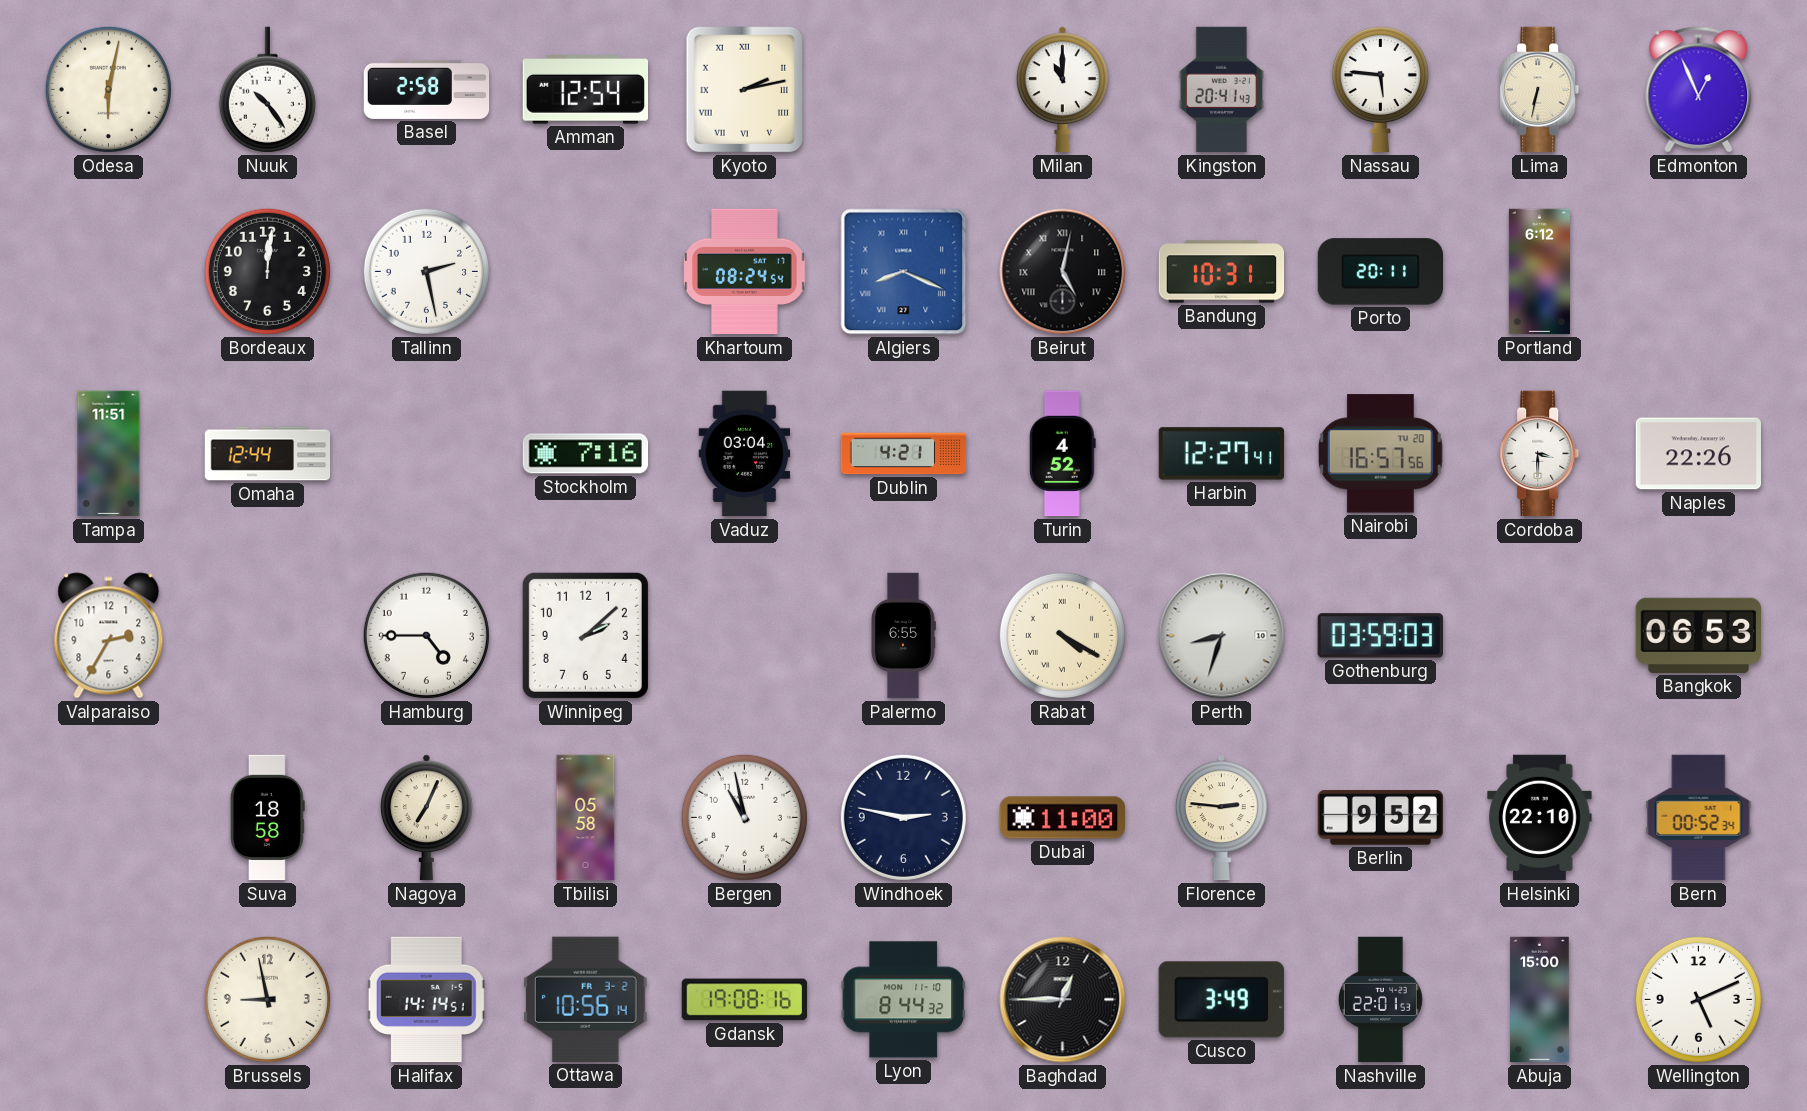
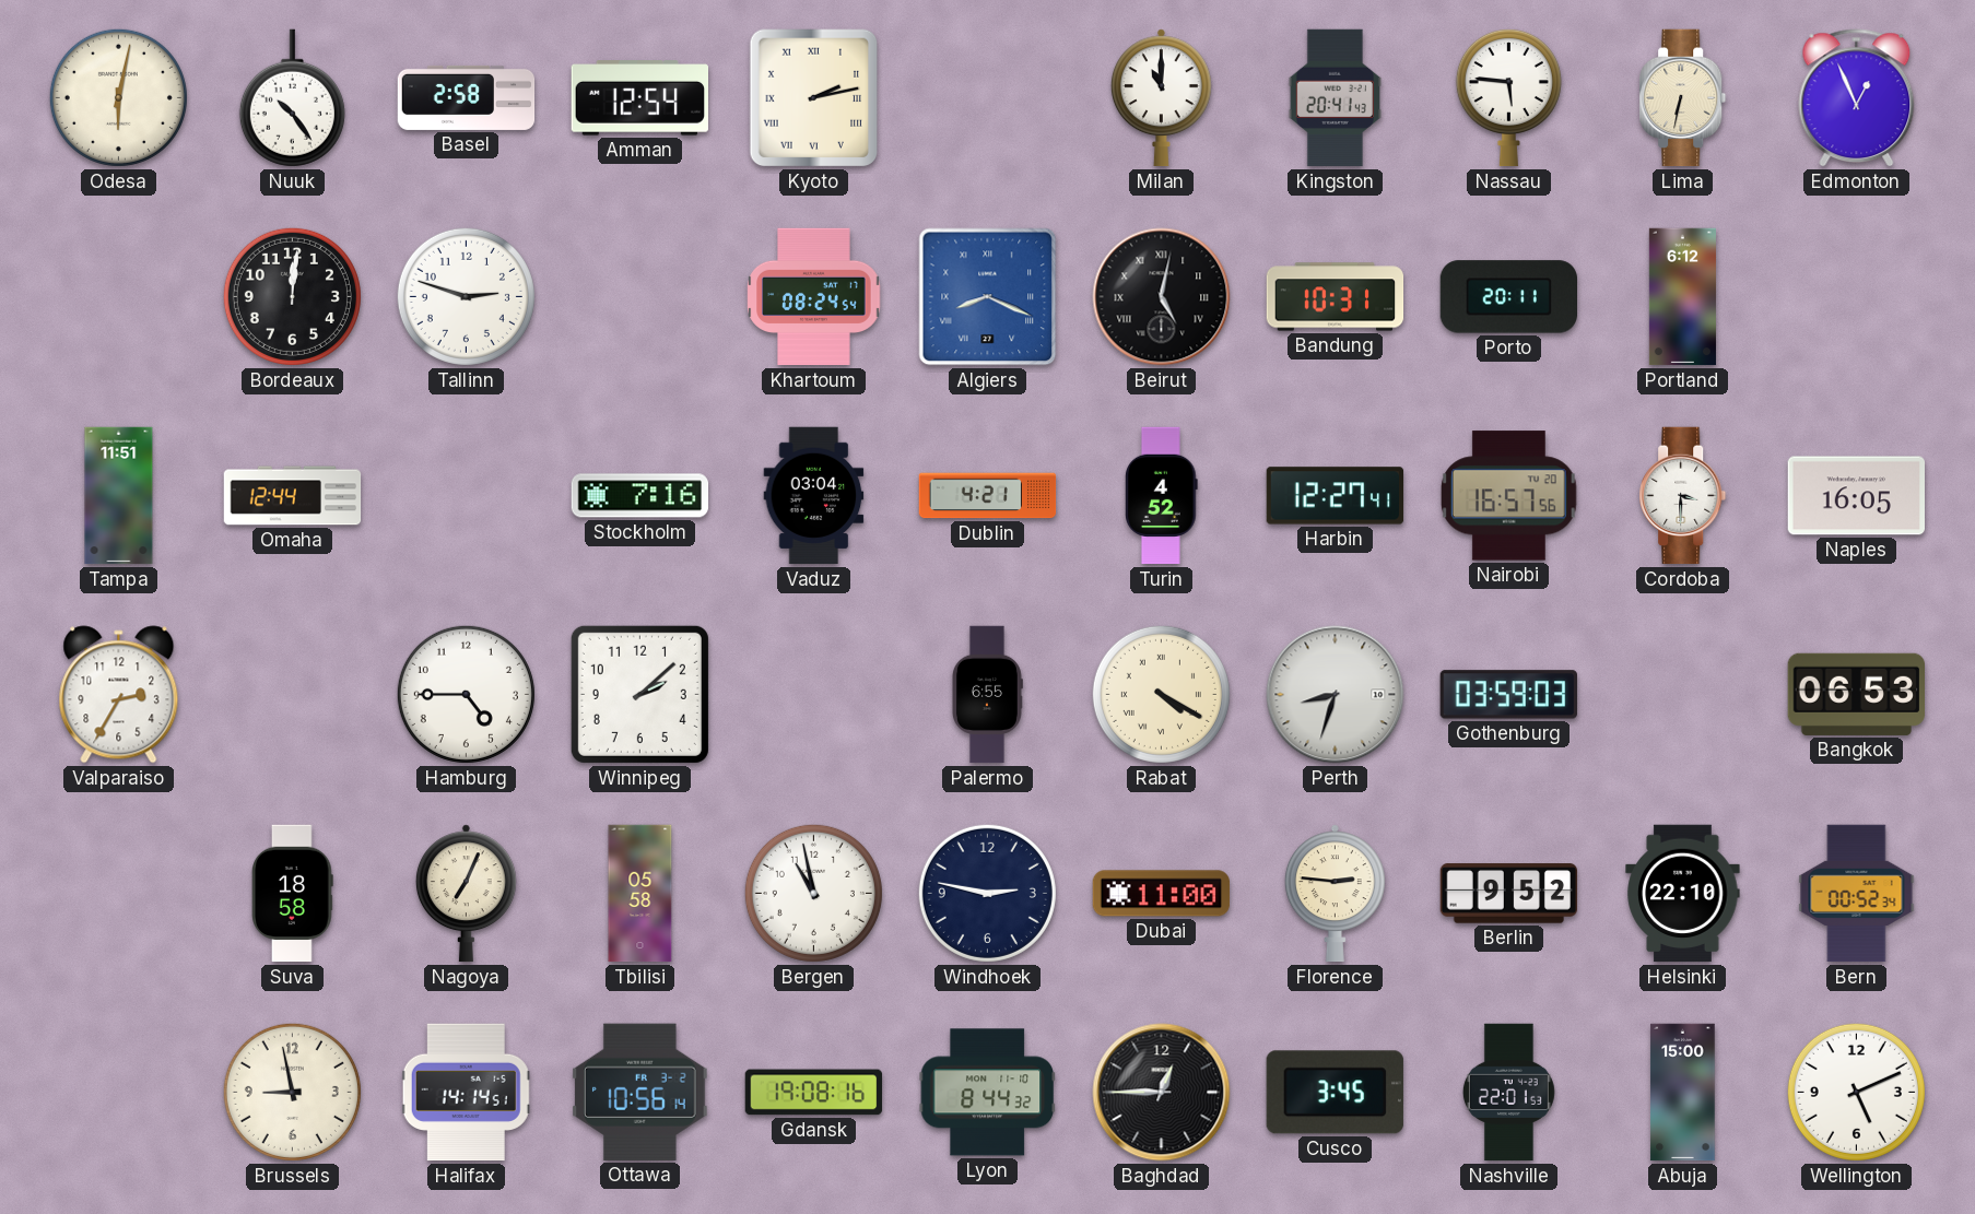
Tallinn: 2:28 -> 2:48 (466, 296)
Naples: 22:26 -> 16:05 (1856, 496)
Cusco: 3:49 -> 3:45 (1335, 1093)
